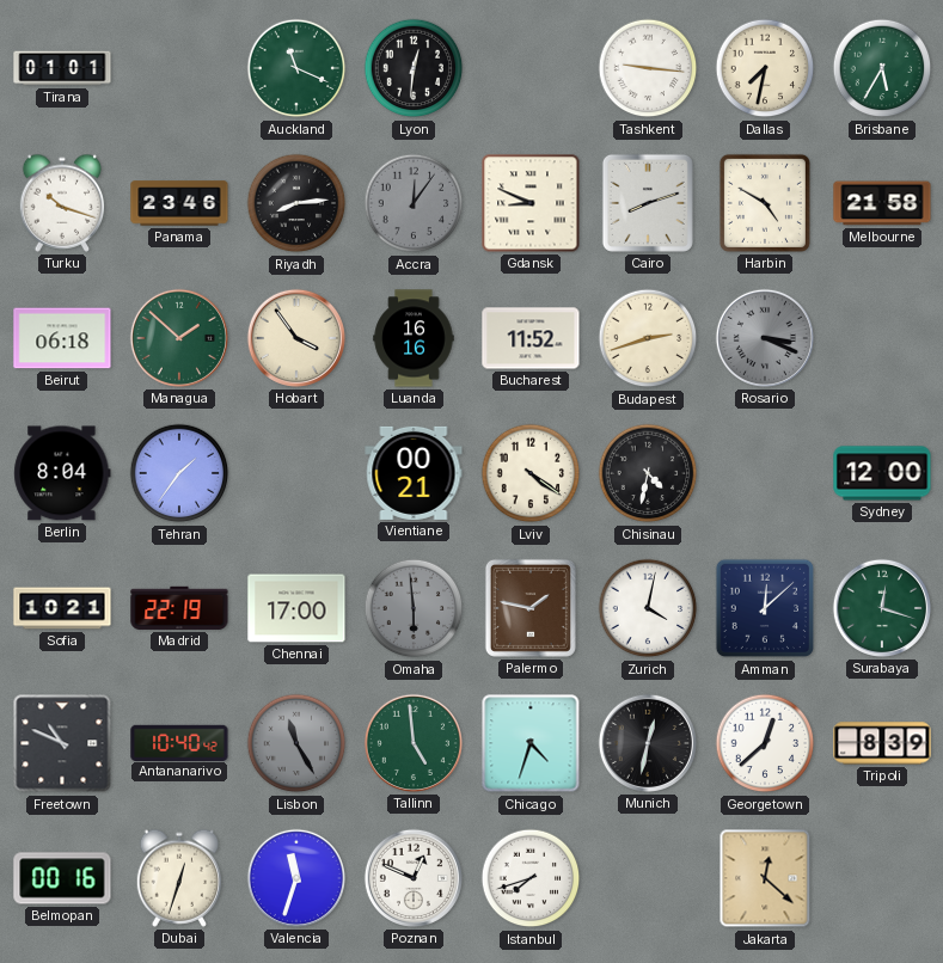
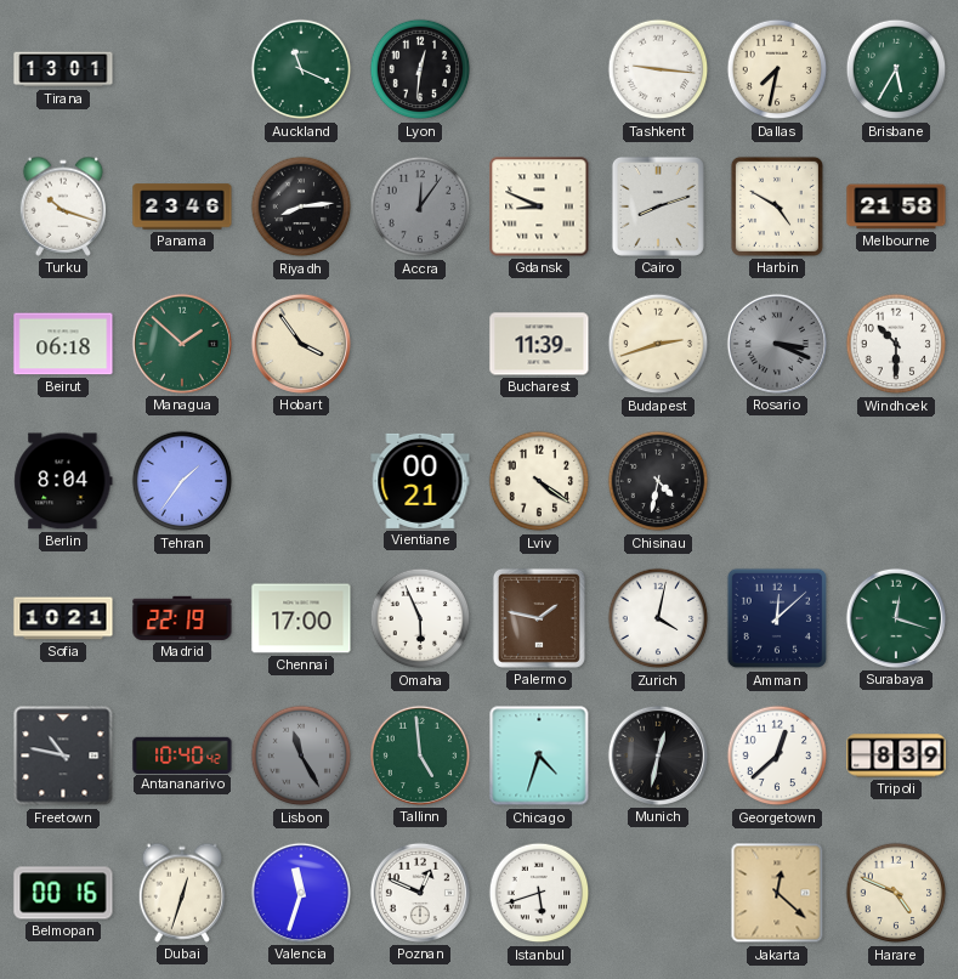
Tirana: 01:01 -> 13:01 (63, 69)
Luanda: 16:16 -> none (414, 338)
Bucharest: 11:52 -> 11:39 (539, 344)
Windhoek: none -> 10:30 (896, 344)
Sydney: 12:00 -> none (882, 473)
Omaha: 5:59 -> 5:56 (420, 618)
Omaha dial: grey -> white (420, 618)
Freetown: 10:49 -> 10:47 (63, 756)
Istanbul: 7:42 -> 5:42 (539, 893)
Harare: none -> 4:49 (896, 893)
